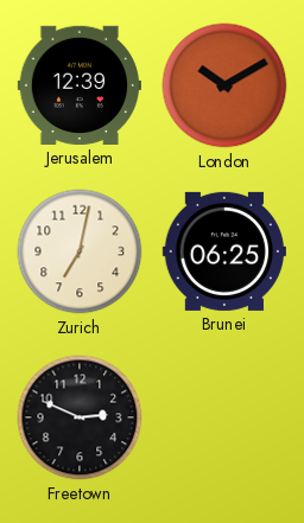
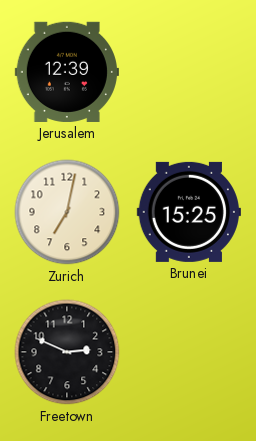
London: 10:10 -> none (224, 85)
Brunei: 06:25 -> 15:25 (189, 212)
